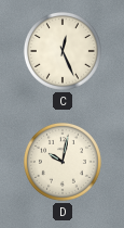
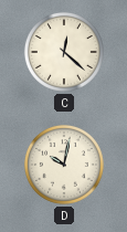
C: 12:26 -> 12:22 (64, 52)
